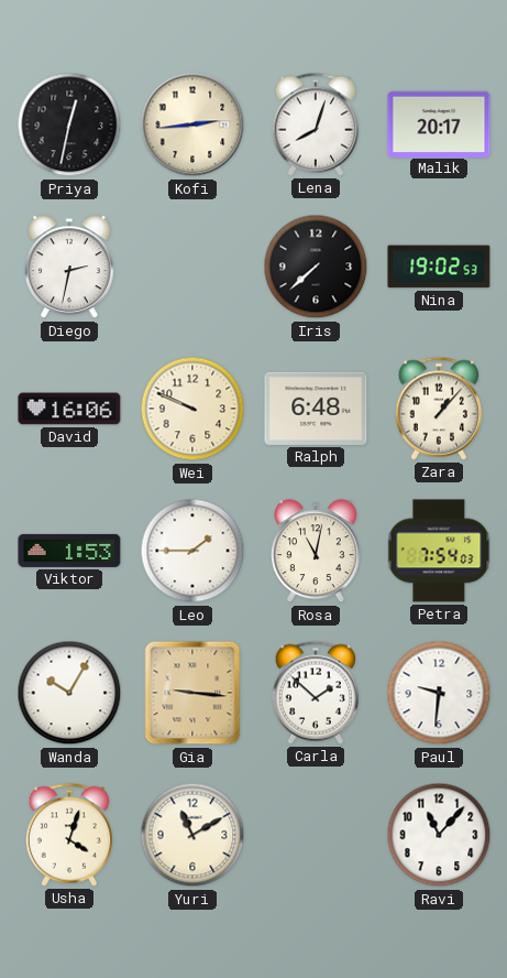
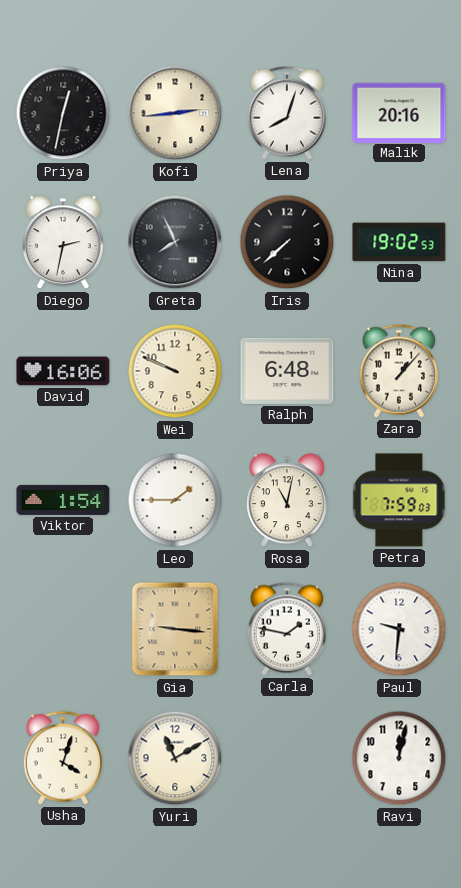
Malik: 20:17 -> 20:16 (399, 112)
Greta: none -> 7:56 (175, 242)
Viktor: 1:53 -> 1:54 (63, 500)
Petra: 7:54 -> 7:59 (399, 500)
Wanda: 10:05 -> none (69, 693)
Carla: 1:52 -> 1:47 (287, 629)
Ravi: 11:07 -> 12:02 (399, 758)
